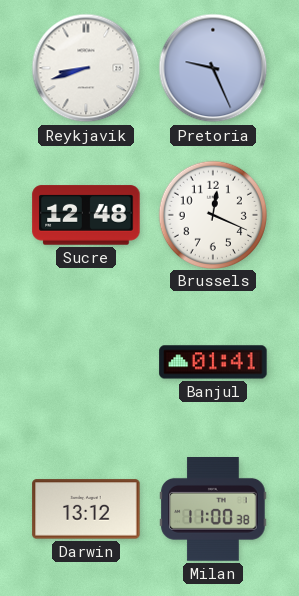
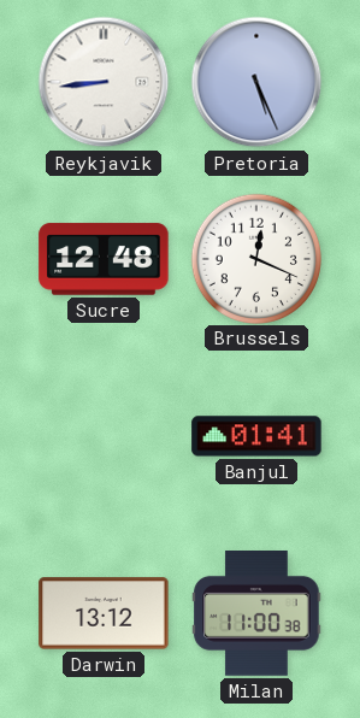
Reykjavik: 8:42 -> 8:44 (104, 82)
Pretoria: 9:26 -> 5:26 (256, 82)
